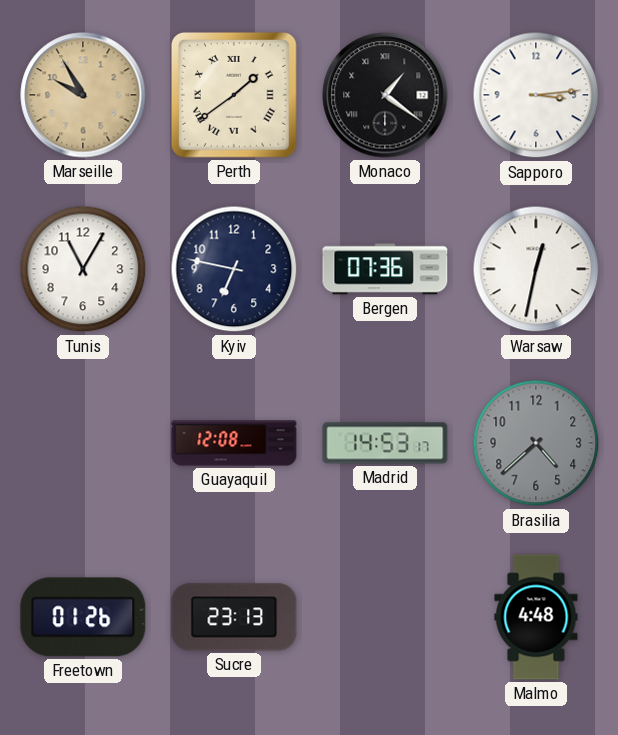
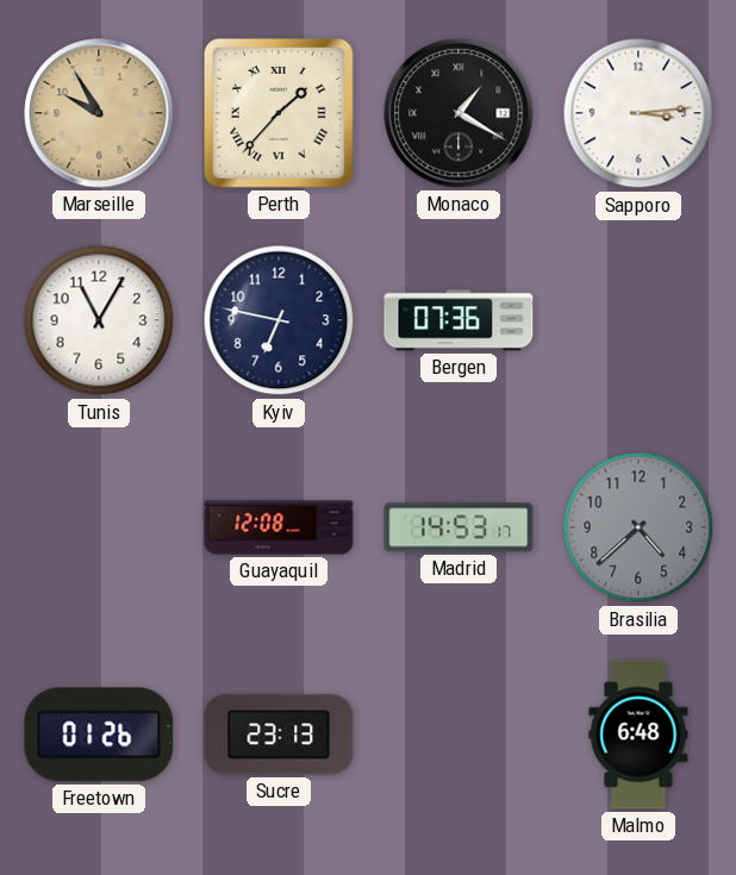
Perth: 1:39 -> 1:37 (279, 113)
Monaco: 1:21 -> 1:20 (459, 113)
Warsaw: 12:32 -> none (536, 269)
Malmo: 4:48 -> 6:48 (638, 735)
